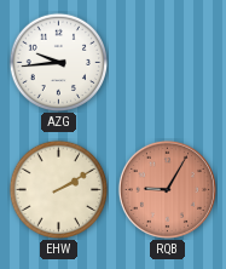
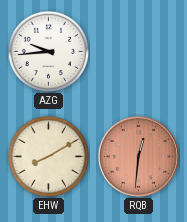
EHW: 2:10 -> 8:10 (48, 156)
RQB: 9:05 -> 12:31 (138, 156)
